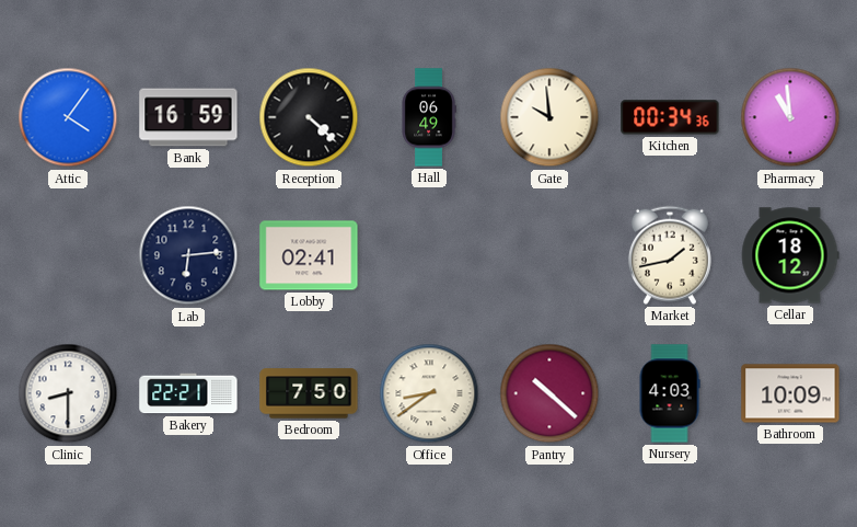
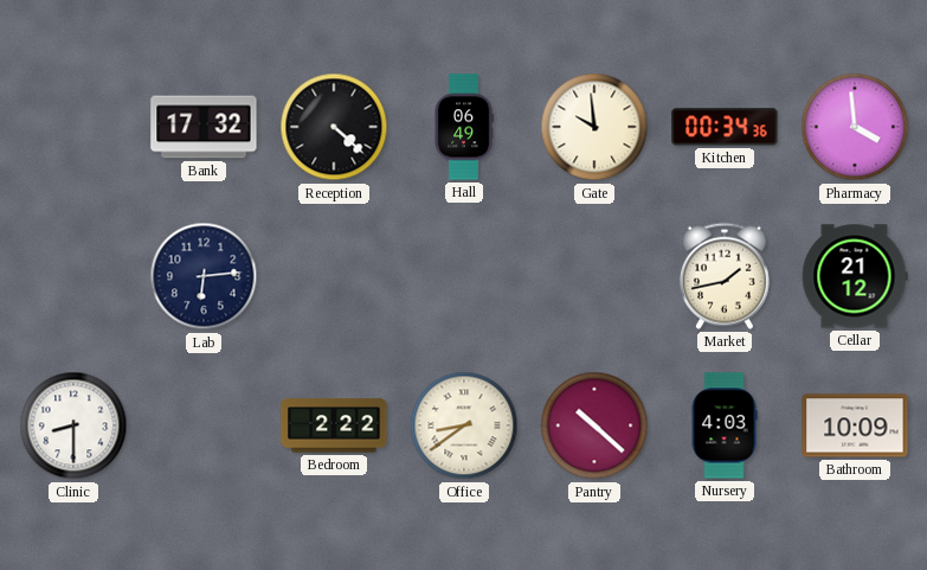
Attic: 4:06 -> none (68, 117)
Bank: 16:59 -> 17:32 (204, 127)
Pharmacy: 10:59 -> 3:59 (855, 127)
Lobby: 02:41 -> none (309, 255)
Cellar: 18:12 -> 21:12 (855, 276)
Bakery: 22:21 -> none (188, 393)
Bedroom: 7:50 -> 2:22 (334, 425)
